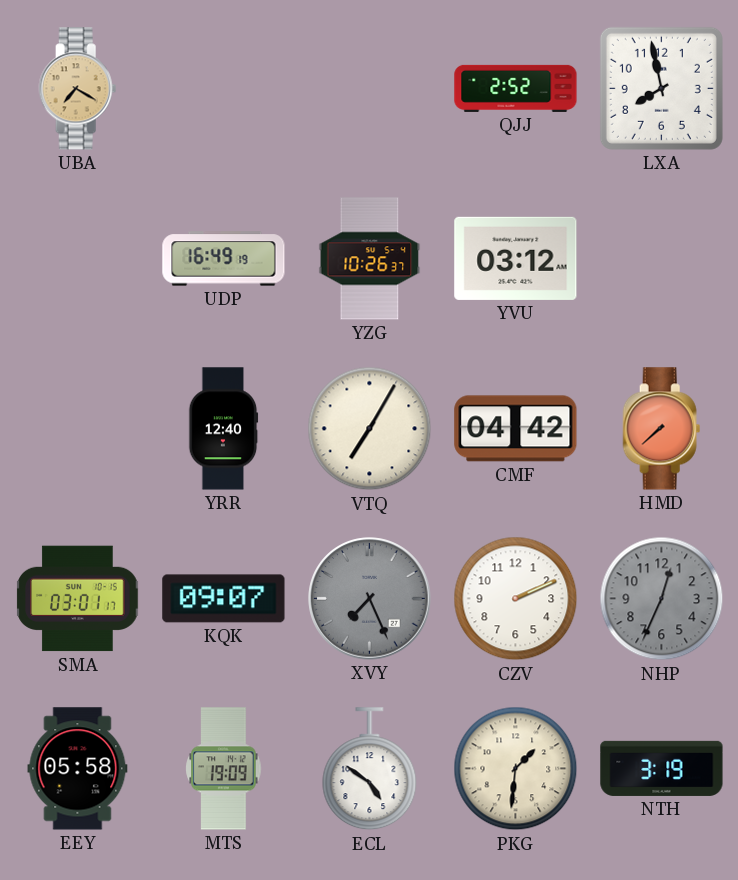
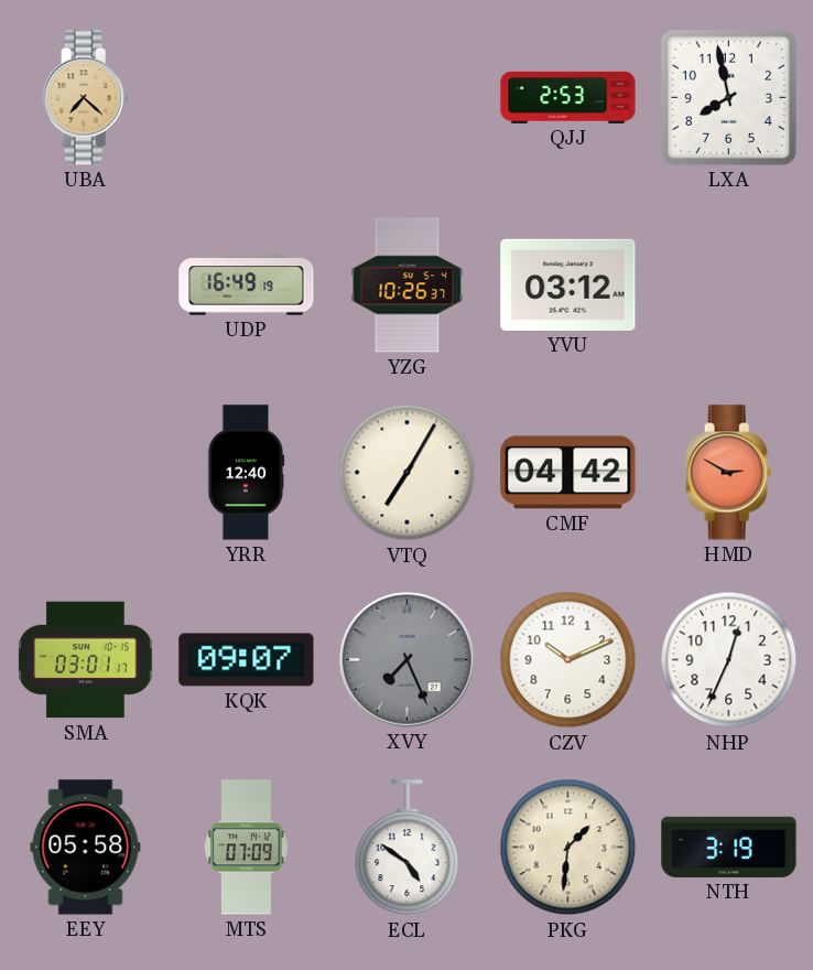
UBA: 7:20 -> 7:22 (86, 98)
QJJ: 2:52 -> 2:53 (568, 97)
HMD: 7:38 -> 2:50 (729, 473)
CZV: 2:11 -> 10:11 (568, 660)
NHP dial: grey -> white (729, 660)
MTS: 19:09 -> 07:09 (247, 848)
